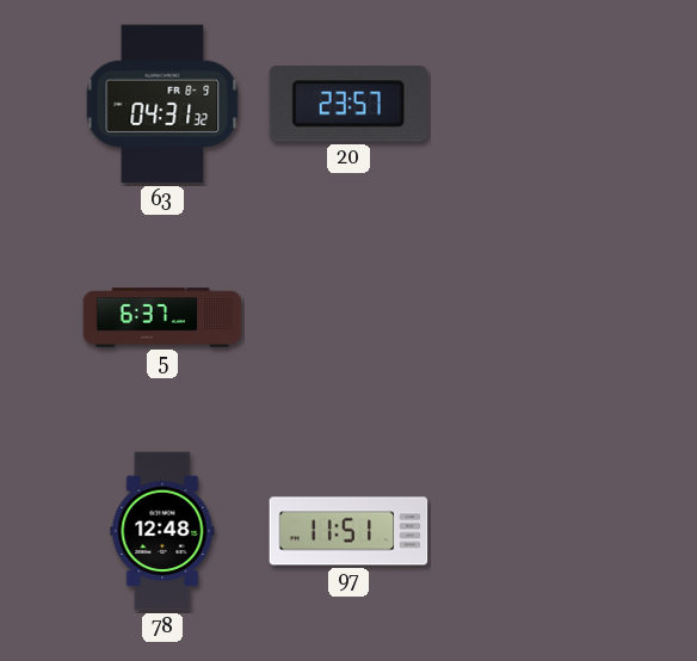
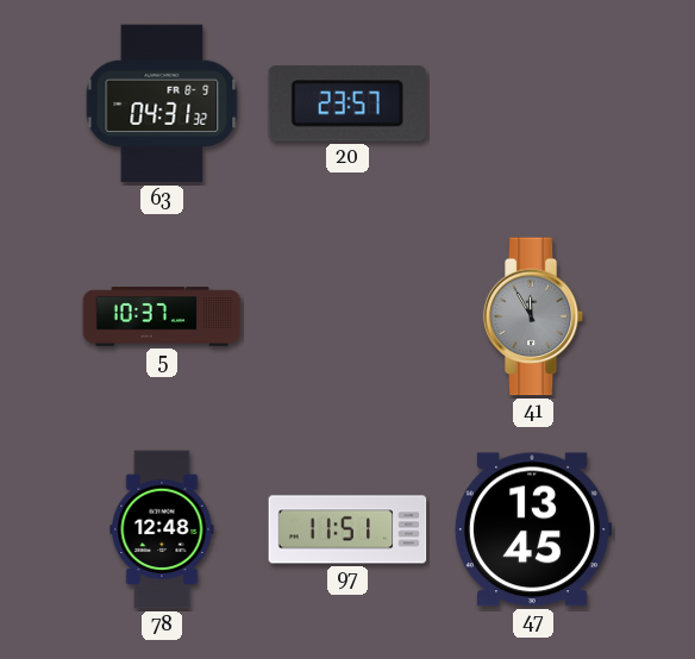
5: 6:37 -> 10:37 (162, 316)
41: none -> 11:55 (533, 316)
47: none -> 13:45 (533, 529)
